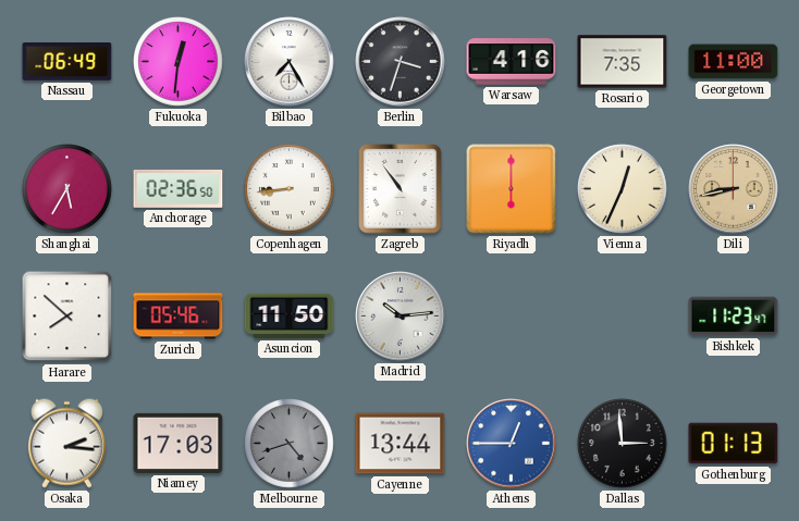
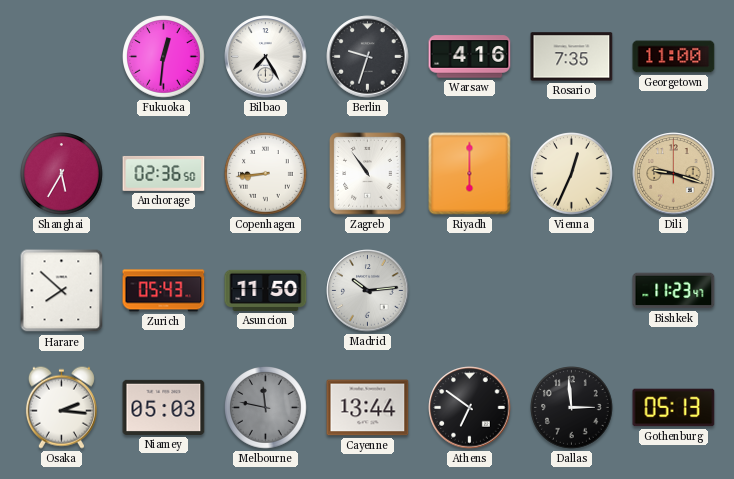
Nassau: 06:49 -> none (67, 62)
Berlin: 3:33 -> 9:33 (368, 57)
Dili: 8:43 -> 9:18 (674, 174)
Zurich: 05:46 -> 05:43 (164, 291)
Niamey: 17:03 -> 05:03 (164, 407)
Melbourne: 4:42 -> 11:47 (266, 408)
Athens: 12:45 -> 6:51 (470, 408)
Athens dial: blue -> black (470, 408)
Gothenburg: 01:13 -> 05:13 (674, 408)
